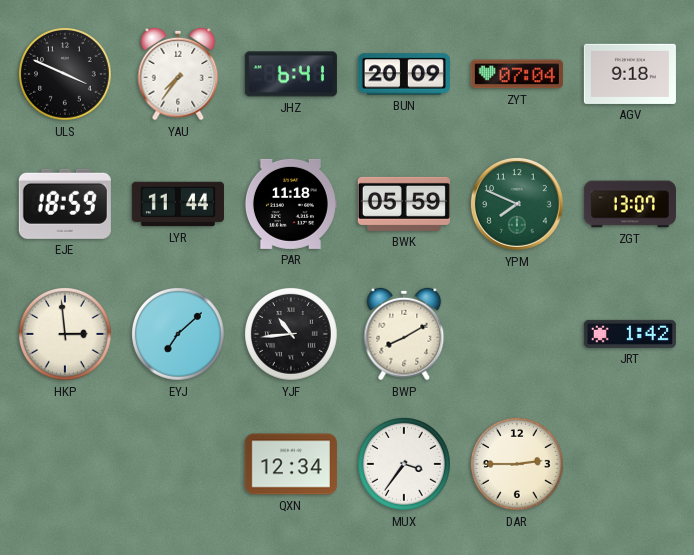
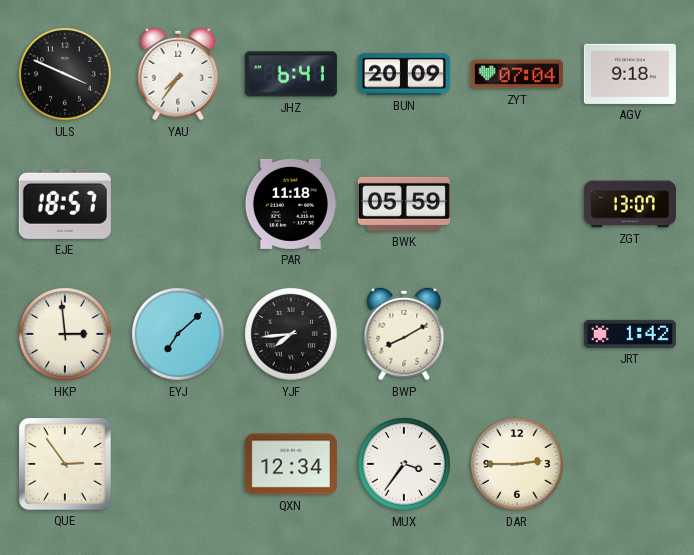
EJE: 18:59 -> 18:57 (65, 204)
LYR: 11:44 -> none (178, 204)
YPM: 7:49 -> none (517, 204)
YJF: 10:44 -> 7:44 (292, 335)
QUE: none -> 2:54 (65, 464)
